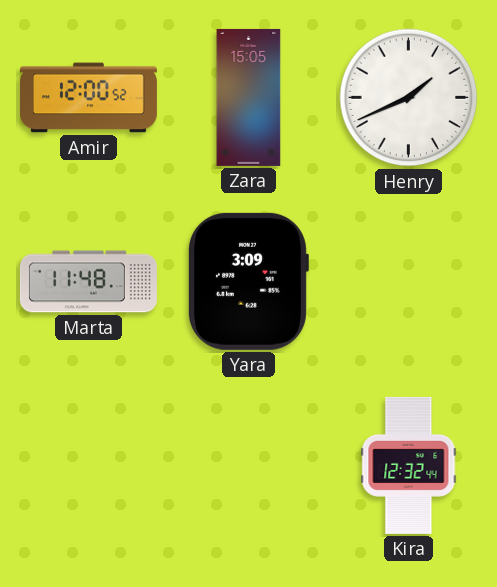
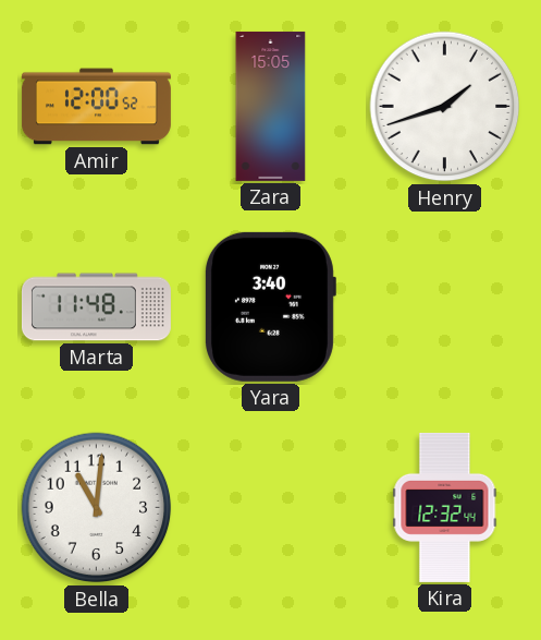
Henry: 1:41 -> 1:42 (445, 107)
Yara: 3:09 -> 3:40 (270, 306)
Bella: none -> 11:01 (97, 508)
